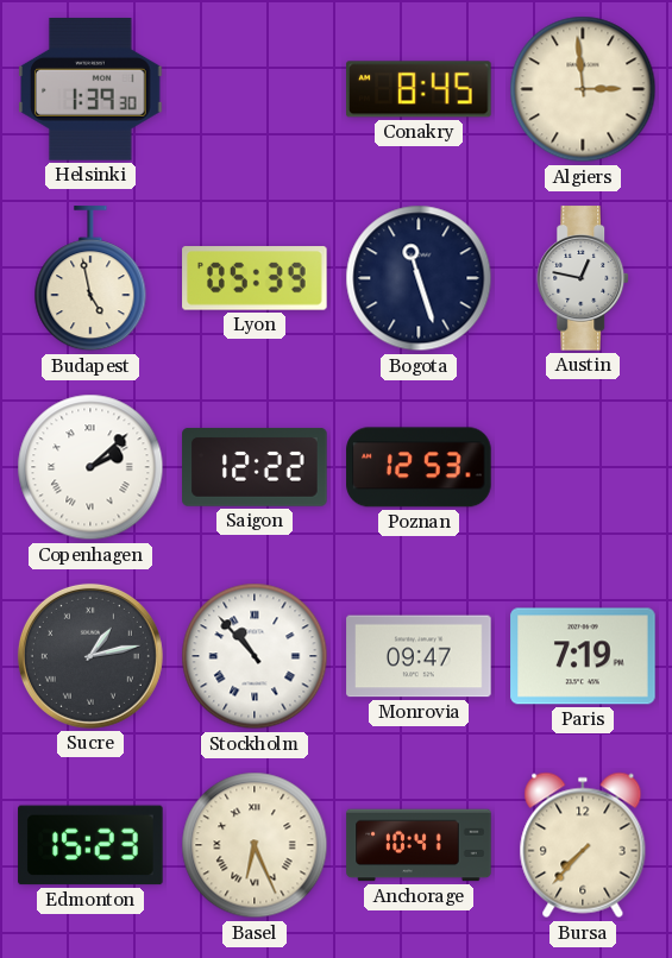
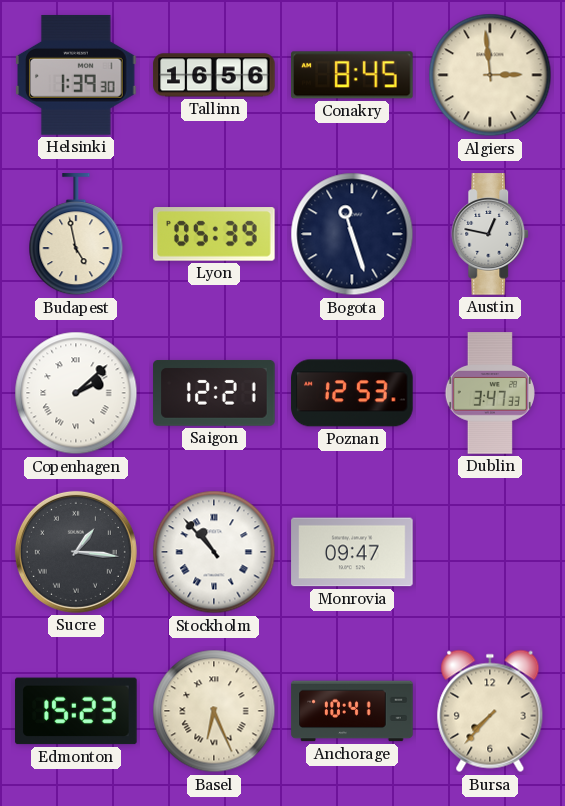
Tallinn: none -> 16:56 (214, 75)
Saigon: 12:22 -> 12:21 (214, 394)
Dublin: none -> 3:47 (490, 393)
Sucre: 1:13 -> 1:16 (76, 552)
Paris: 7:19 -> none (583, 656)
